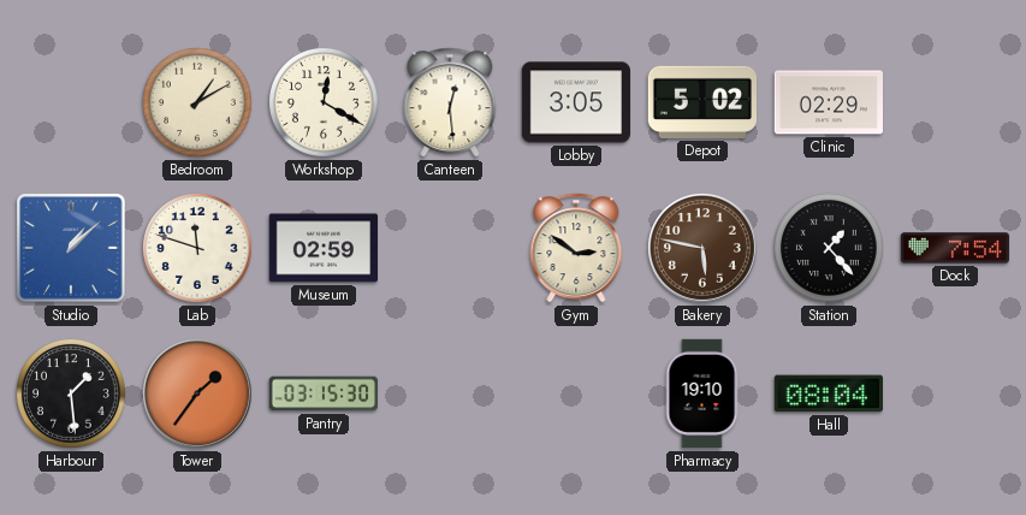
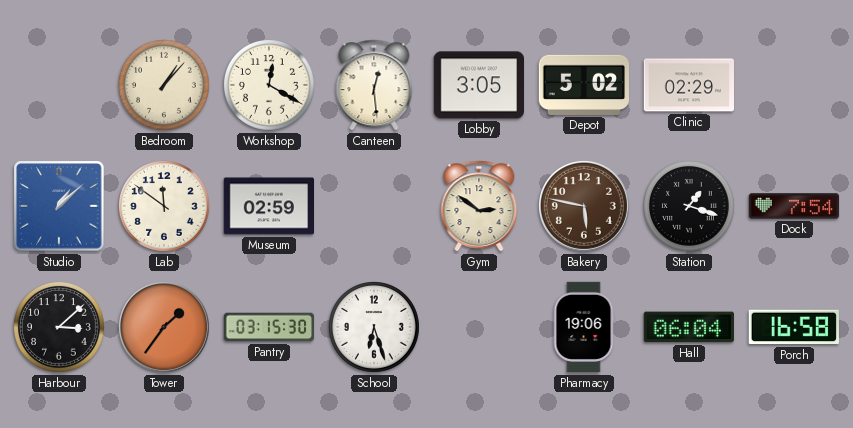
Bedroom: 1:10 -> 1:07 (165, 86)
Lab: 11:48 -> 11:51 (165, 207)
Station: 1:23 -> 1:18 (690, 207)
Harbour: 1:29 -> 3:08 (60, 328)
School: none -> 6:27 (375, 328)
Pharmacy: 19:10 -> 19:06 (584, 327)
Hall: 08:04 -> 06:04 (689, 327)
Porch: none -> 16:58 (794, 327)
